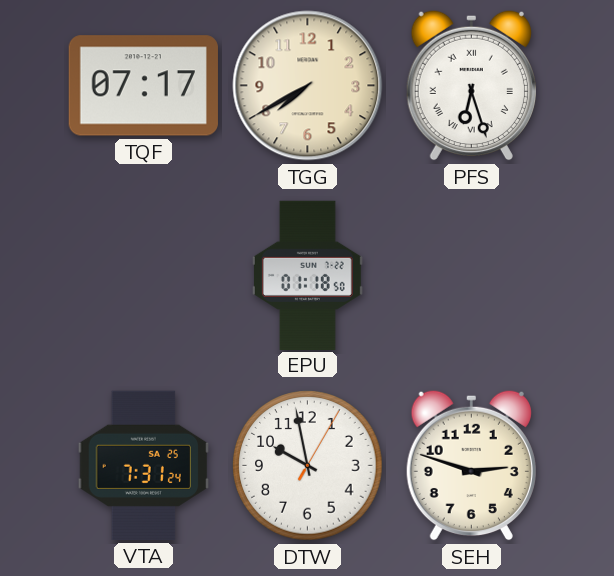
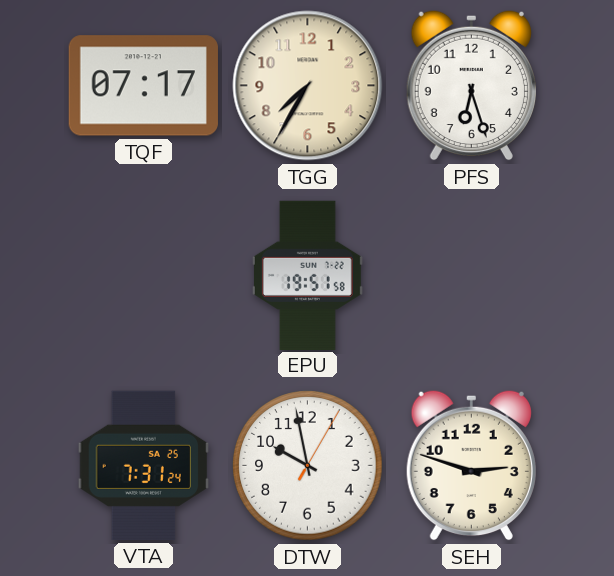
TGG: 7:40 -> 7:35 (308, 86)
PFS numerals: Roman -> Arabic (471, 85)
EPU: 01:18 -> 19:51 (307, 275)
